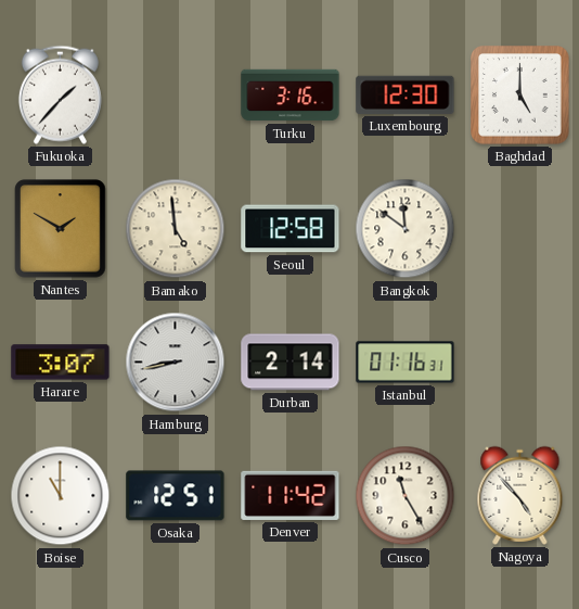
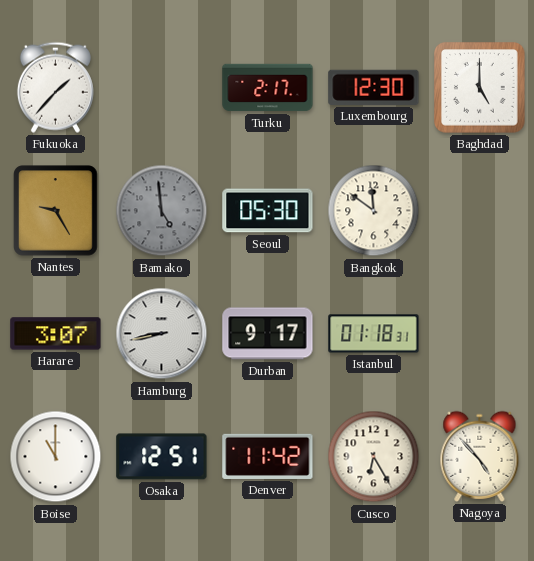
Turku: 3:16 -> 2:17 (268, 88)
Nantes: 1:50 -> 9:25 (56, 211)
Bamako dial: cream -> grey (162, 211)
Seoul: 12:58 -> 05:30 (268, 211)
Durban: 2:14 -> 9:17 (268, 334)
Istanbul: 01:16 -> 01:18 (374, 334)
Cusco: 11:25 -> 6:25 (374, 457)
